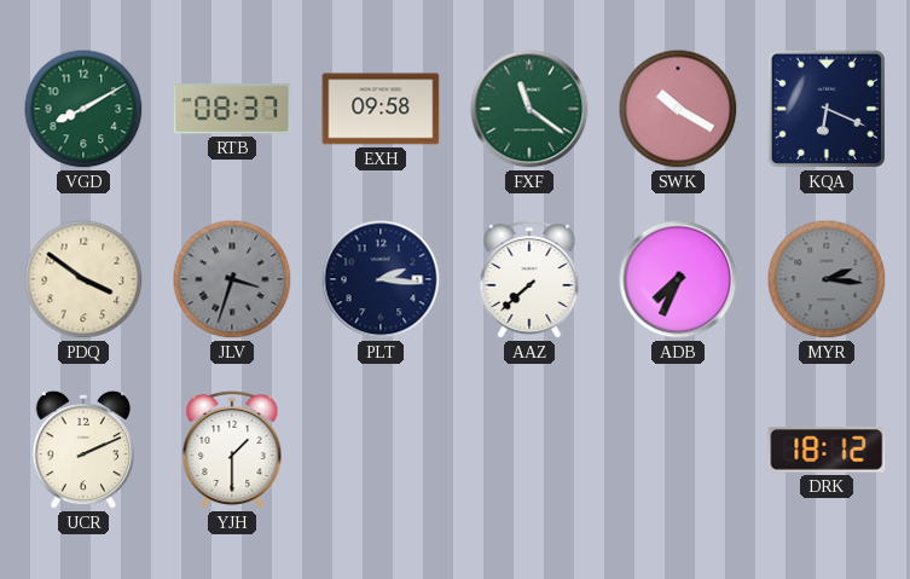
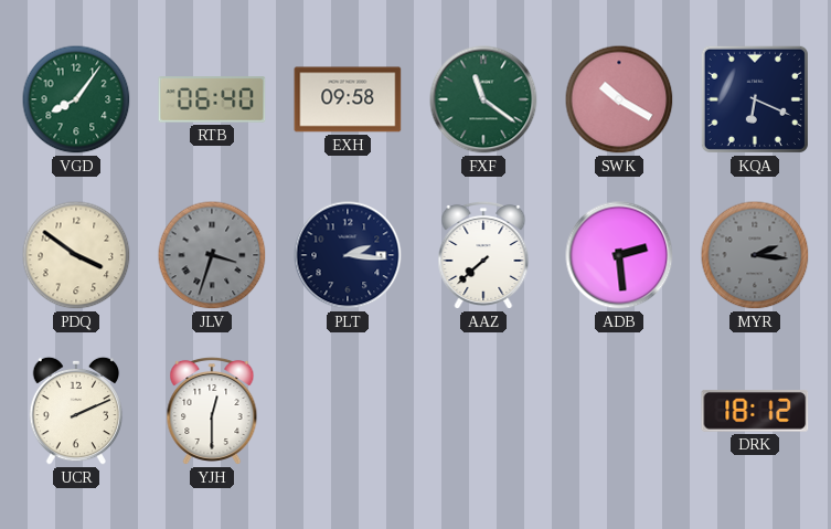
VGD: 8:10 -> 8:06 (76, 99)
RTB: 08:37 -> 06:40 (212, 99)
ADB: 7:34 -> 2:29 (619, 255)
YJH: 1:30 -> 12:30 (212, 411)
